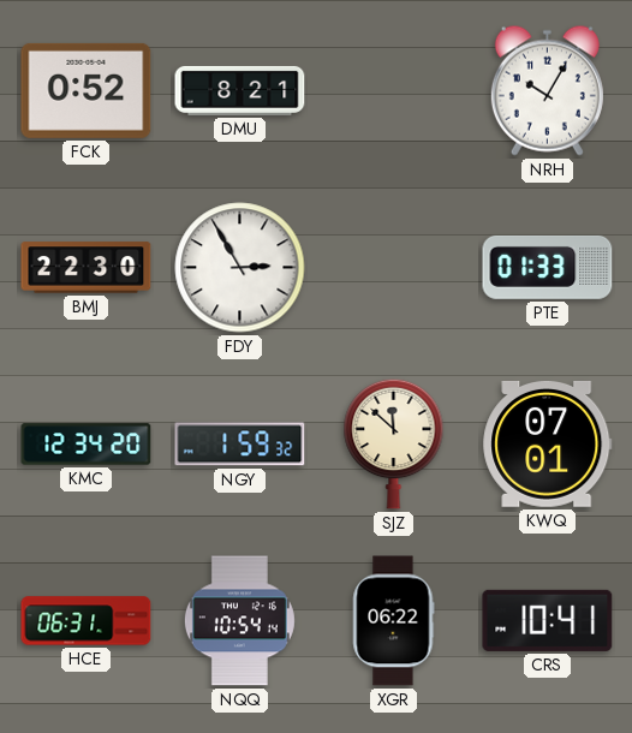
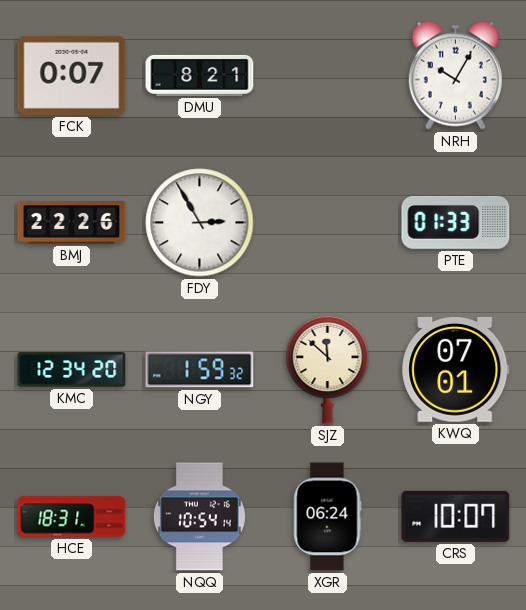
FCK: 0:52 -> 0:07 (72, 75)
BMJ: 22:30 -> 22:26 (72, 223)
HCE: 06:31 -> 18:31 (72, 517)
XGR: 06:22 -> 06:24 (327, 517)
CRS: 10:41 -> 10:07 (456, 516)
